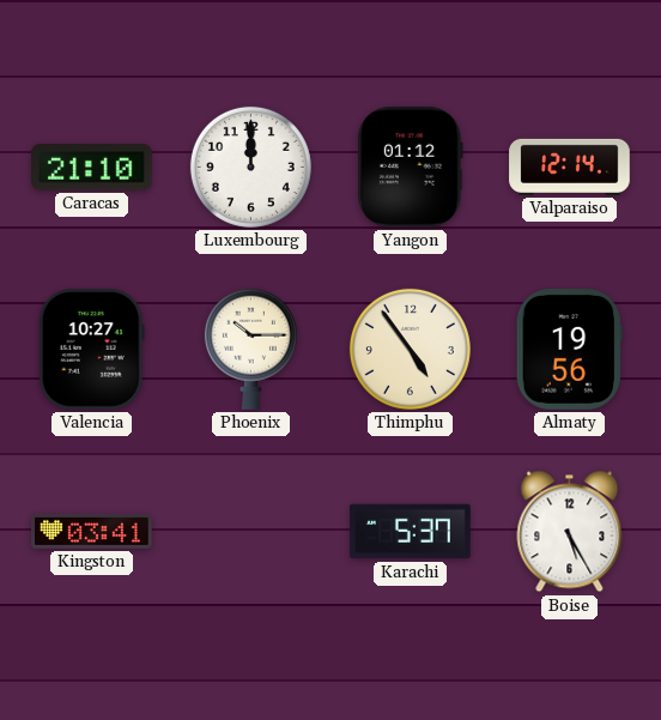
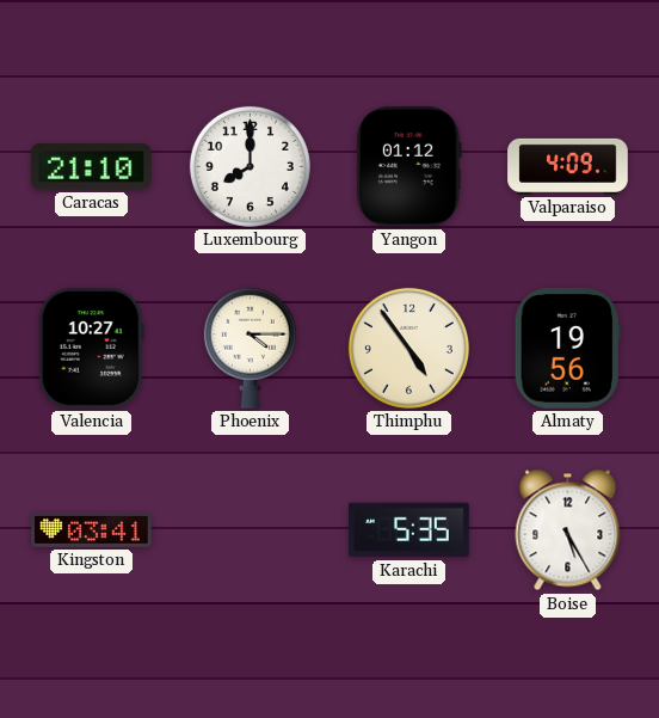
Luxembourg: 12:00 -> 8:00 (250, 166)
Valparaiso: 12:14 -> 4:09 (568, 166)
Phoenix: 10:15 -> 4:15 (250, 348)
Karachi: 5:37 -> 5:35 (409, 530)
